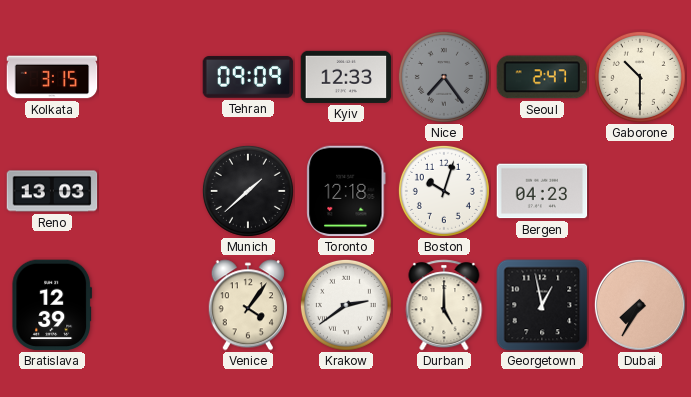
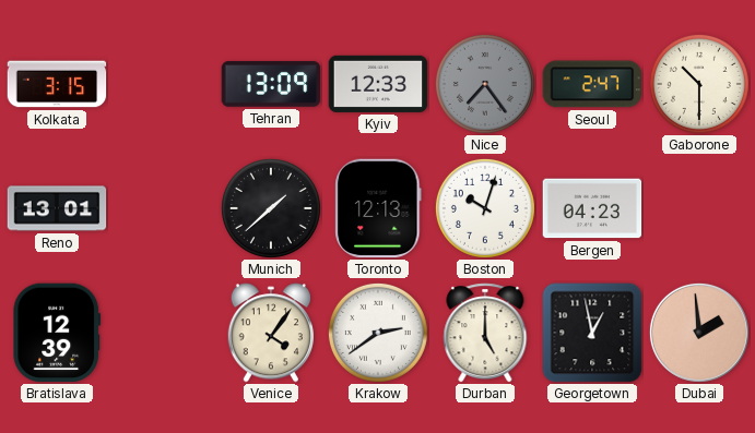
Tehran: 09:09 -> 13:09 (271, 84)
Reno: 13:03 -> 13:01 (57, 208)
Toronto: 12:18 -> 12:13 (378, 208)
Dubai: 7:35 -> 1:59 (699, 333)
